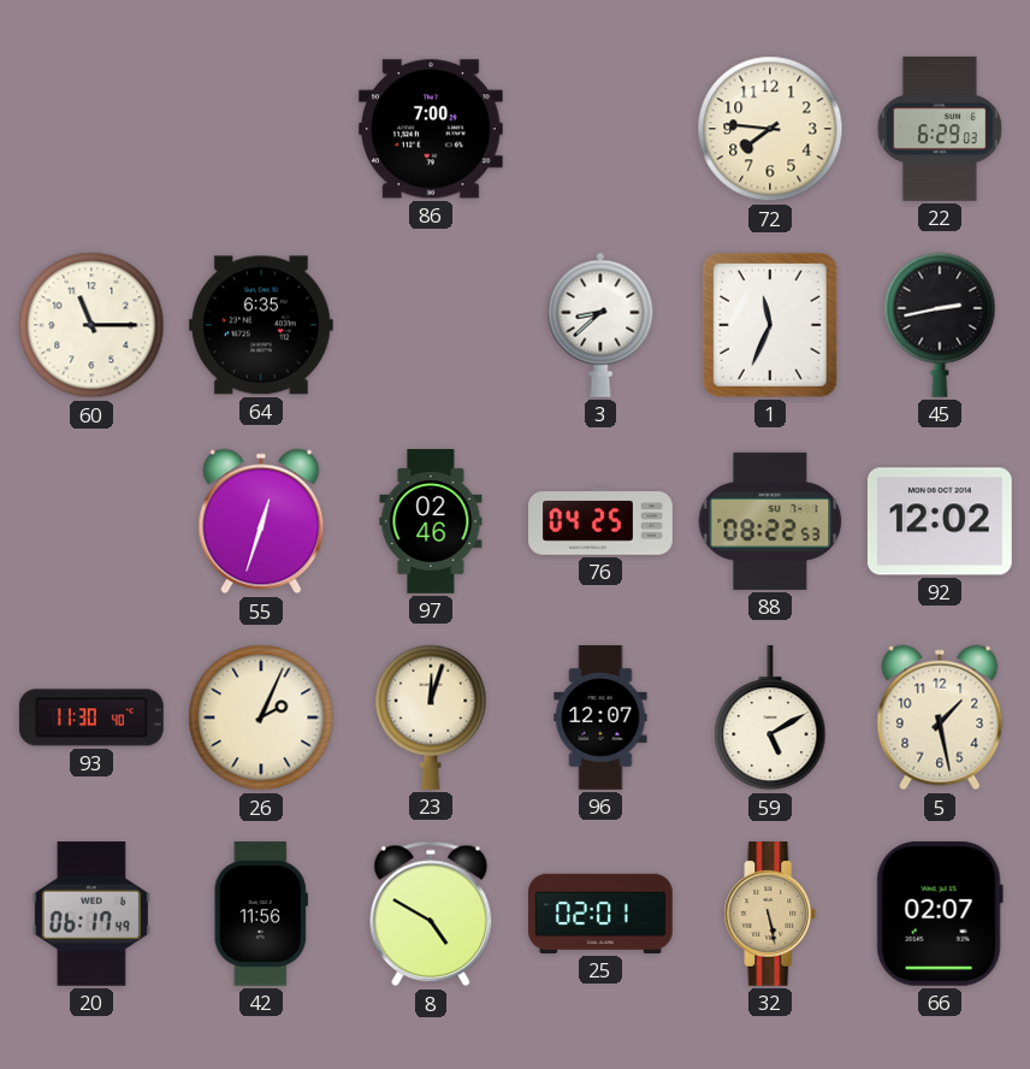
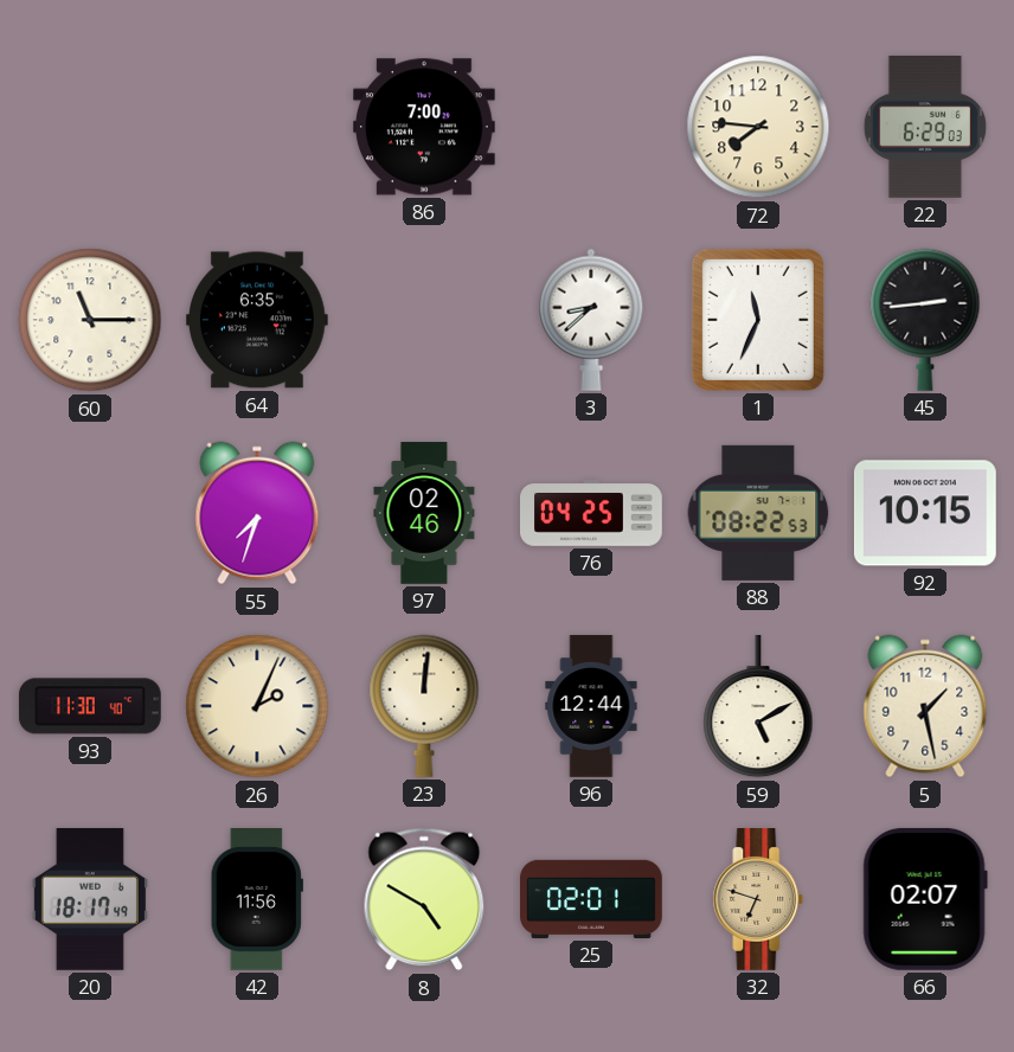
45: 2:43 -> 2:44 (925, 320)
55: 12:33 -> 7:33 (257, 513)
92: 12:02 -> 10:15 (925, 513)
23: 12:03 -> 12:01 (424, 706)
96: 12:07 -> 12:44 (591, 706)
20: 06:17 -> 18:17 (90, 900)
32: 5:28 -> 6:48 (758, 900)
